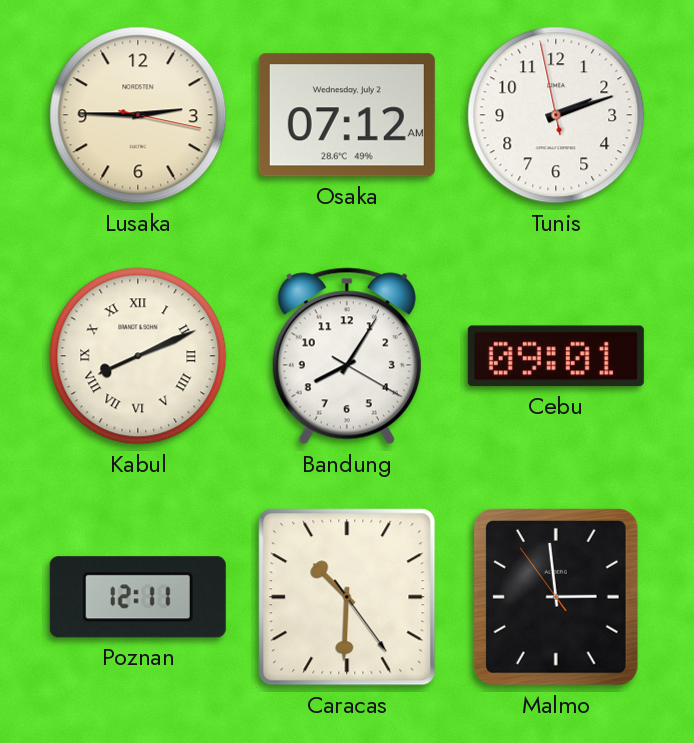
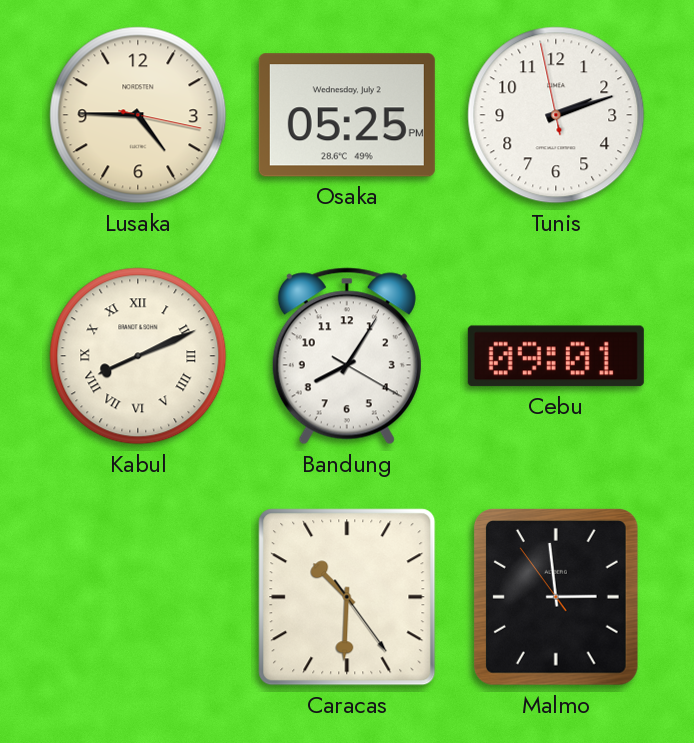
Lusaka: 2:45 -> 4:45 (138, 115)
Osaka: 07:12 -> 05:25 (347, 115)
Poznan: 12:11 -> none (138, 597)
